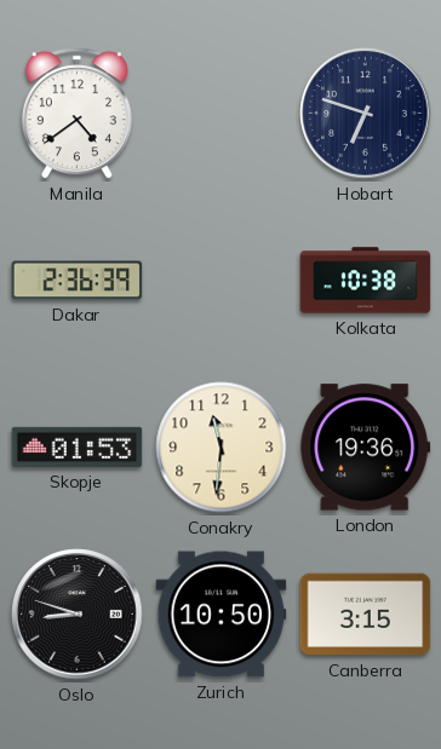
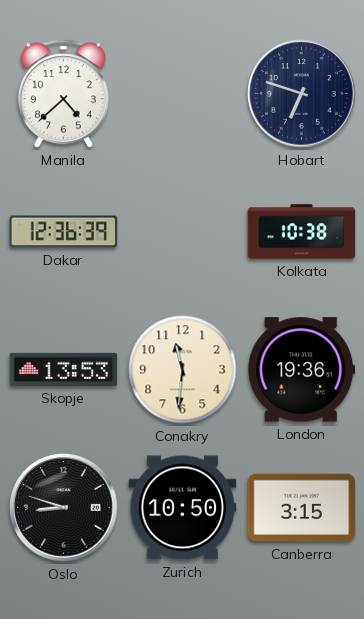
Manila: 4:39 -> 4:38 (63, 94)
Dakar: 2:36 -> 12:36 (64, 232)
Skopje: 01:53 -> 13:53 (64, 369)
